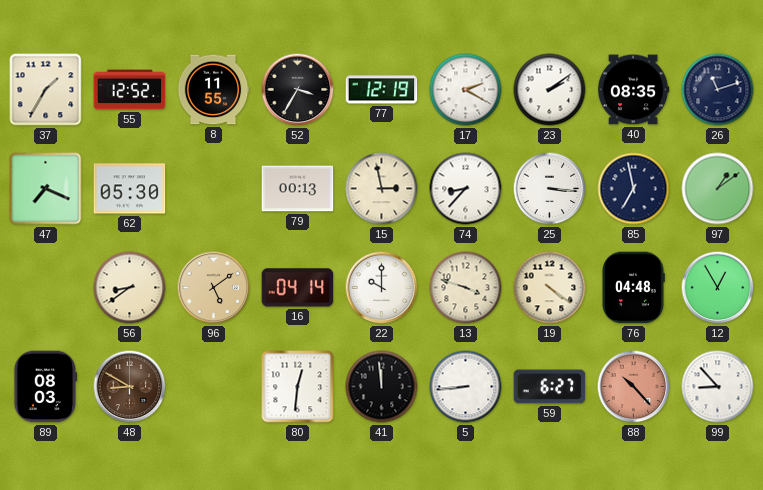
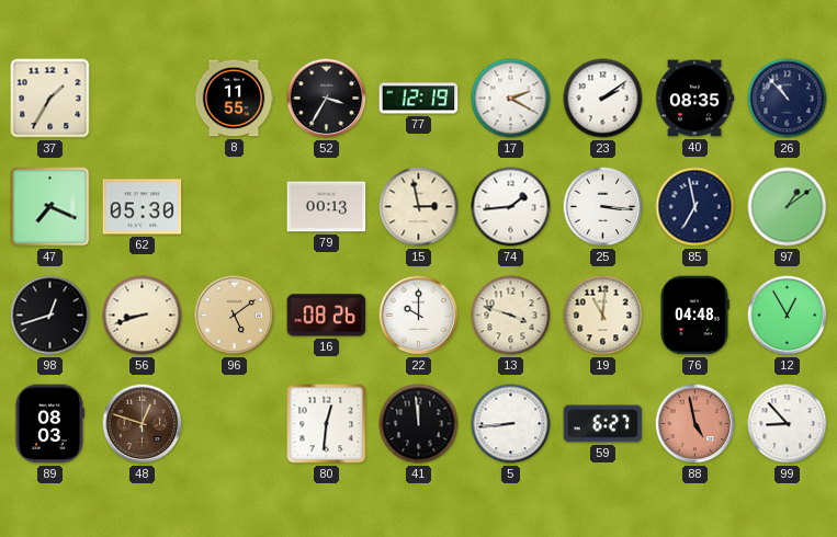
55: 12:52 -> none (130, 90)
26: 11:12 -> 10:53 (788, 99)
74: 8:37 -> 1:44 (511, 207)
98: none -> 12:42 (50, 316)
56: 8:39 -> 8:42 (143, 316)
16: 04:14 -> 08:26 (327, 316)
19: 4:21 -> 11:01 (603, 316)
48: 8:50 -> 12:48 (143, 424)
88: 10:23 -> 4:58 (695, 424)
